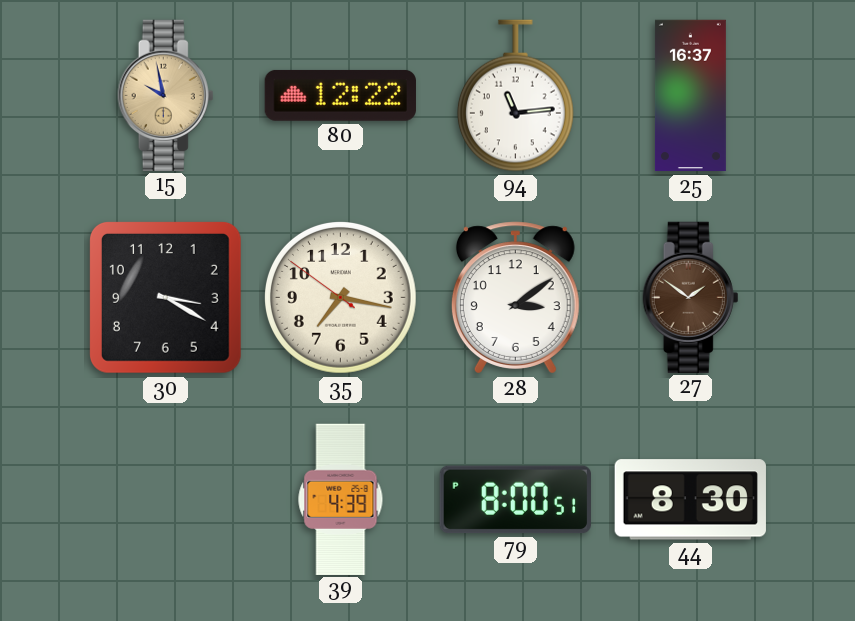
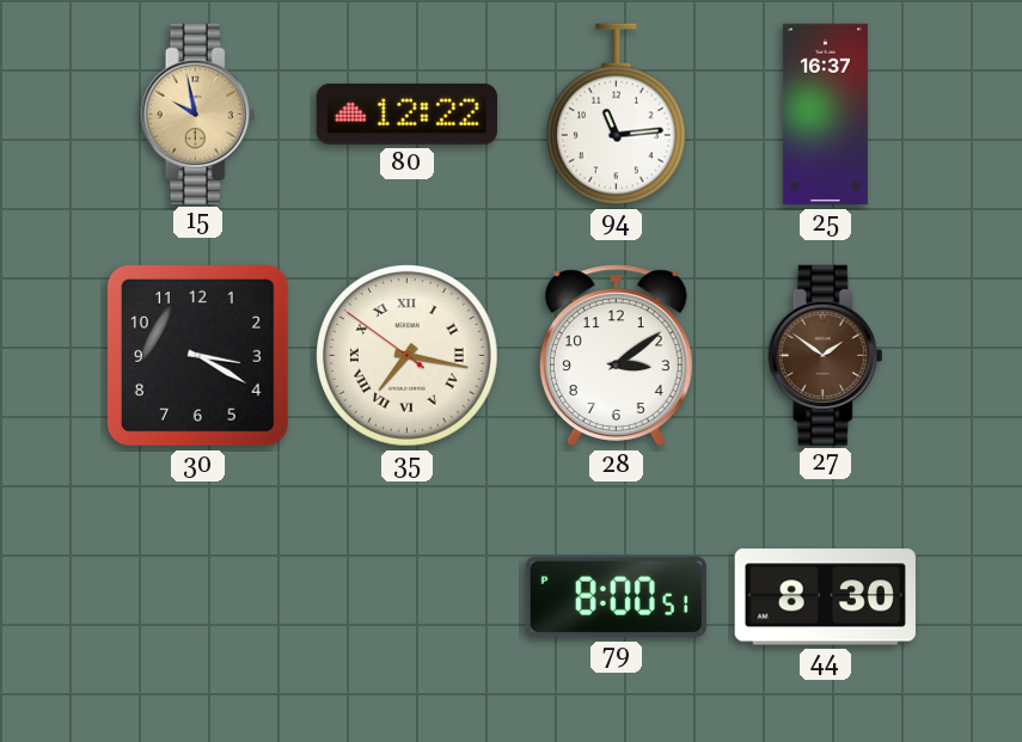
35 numerals: Arabic -> Roman (408, 356)
39: 4:39 -> none (341, 499)
